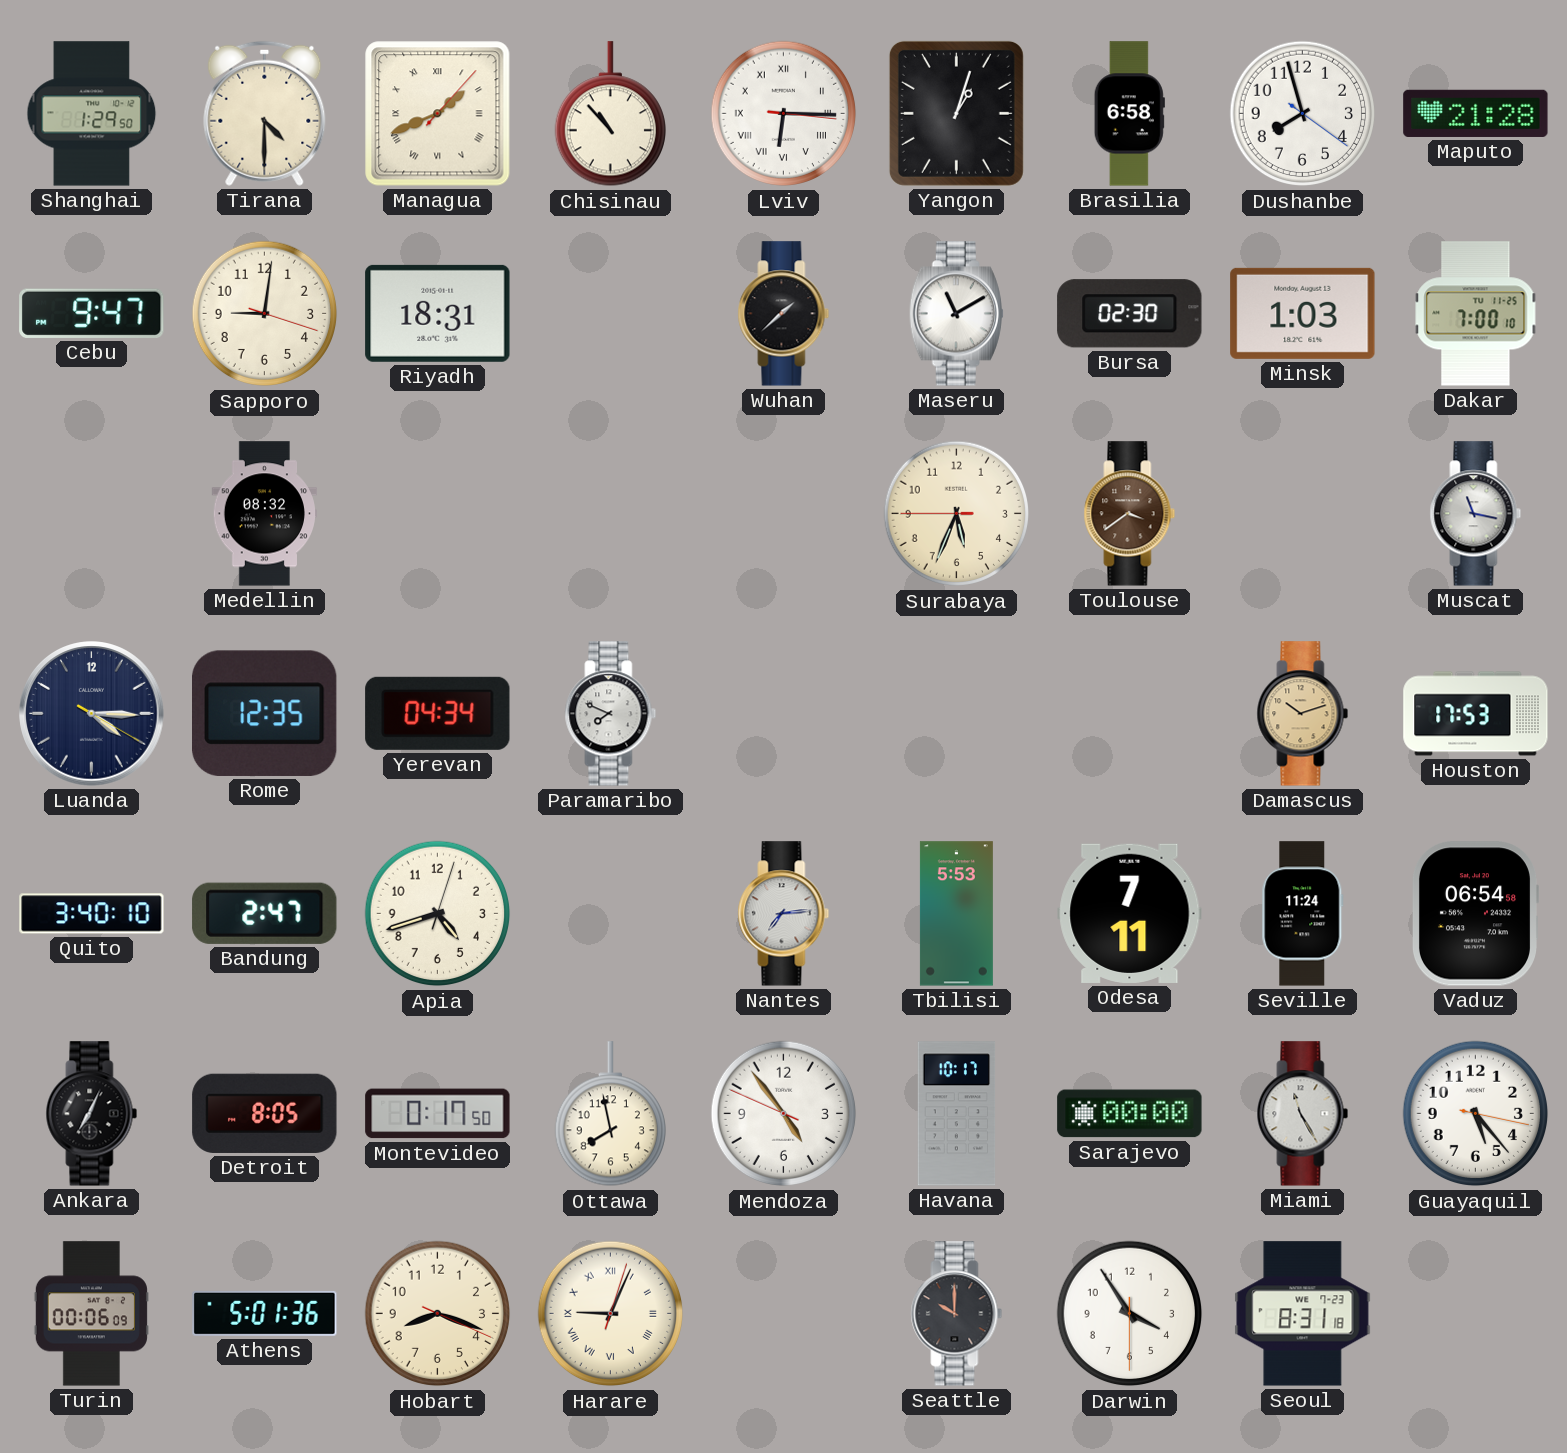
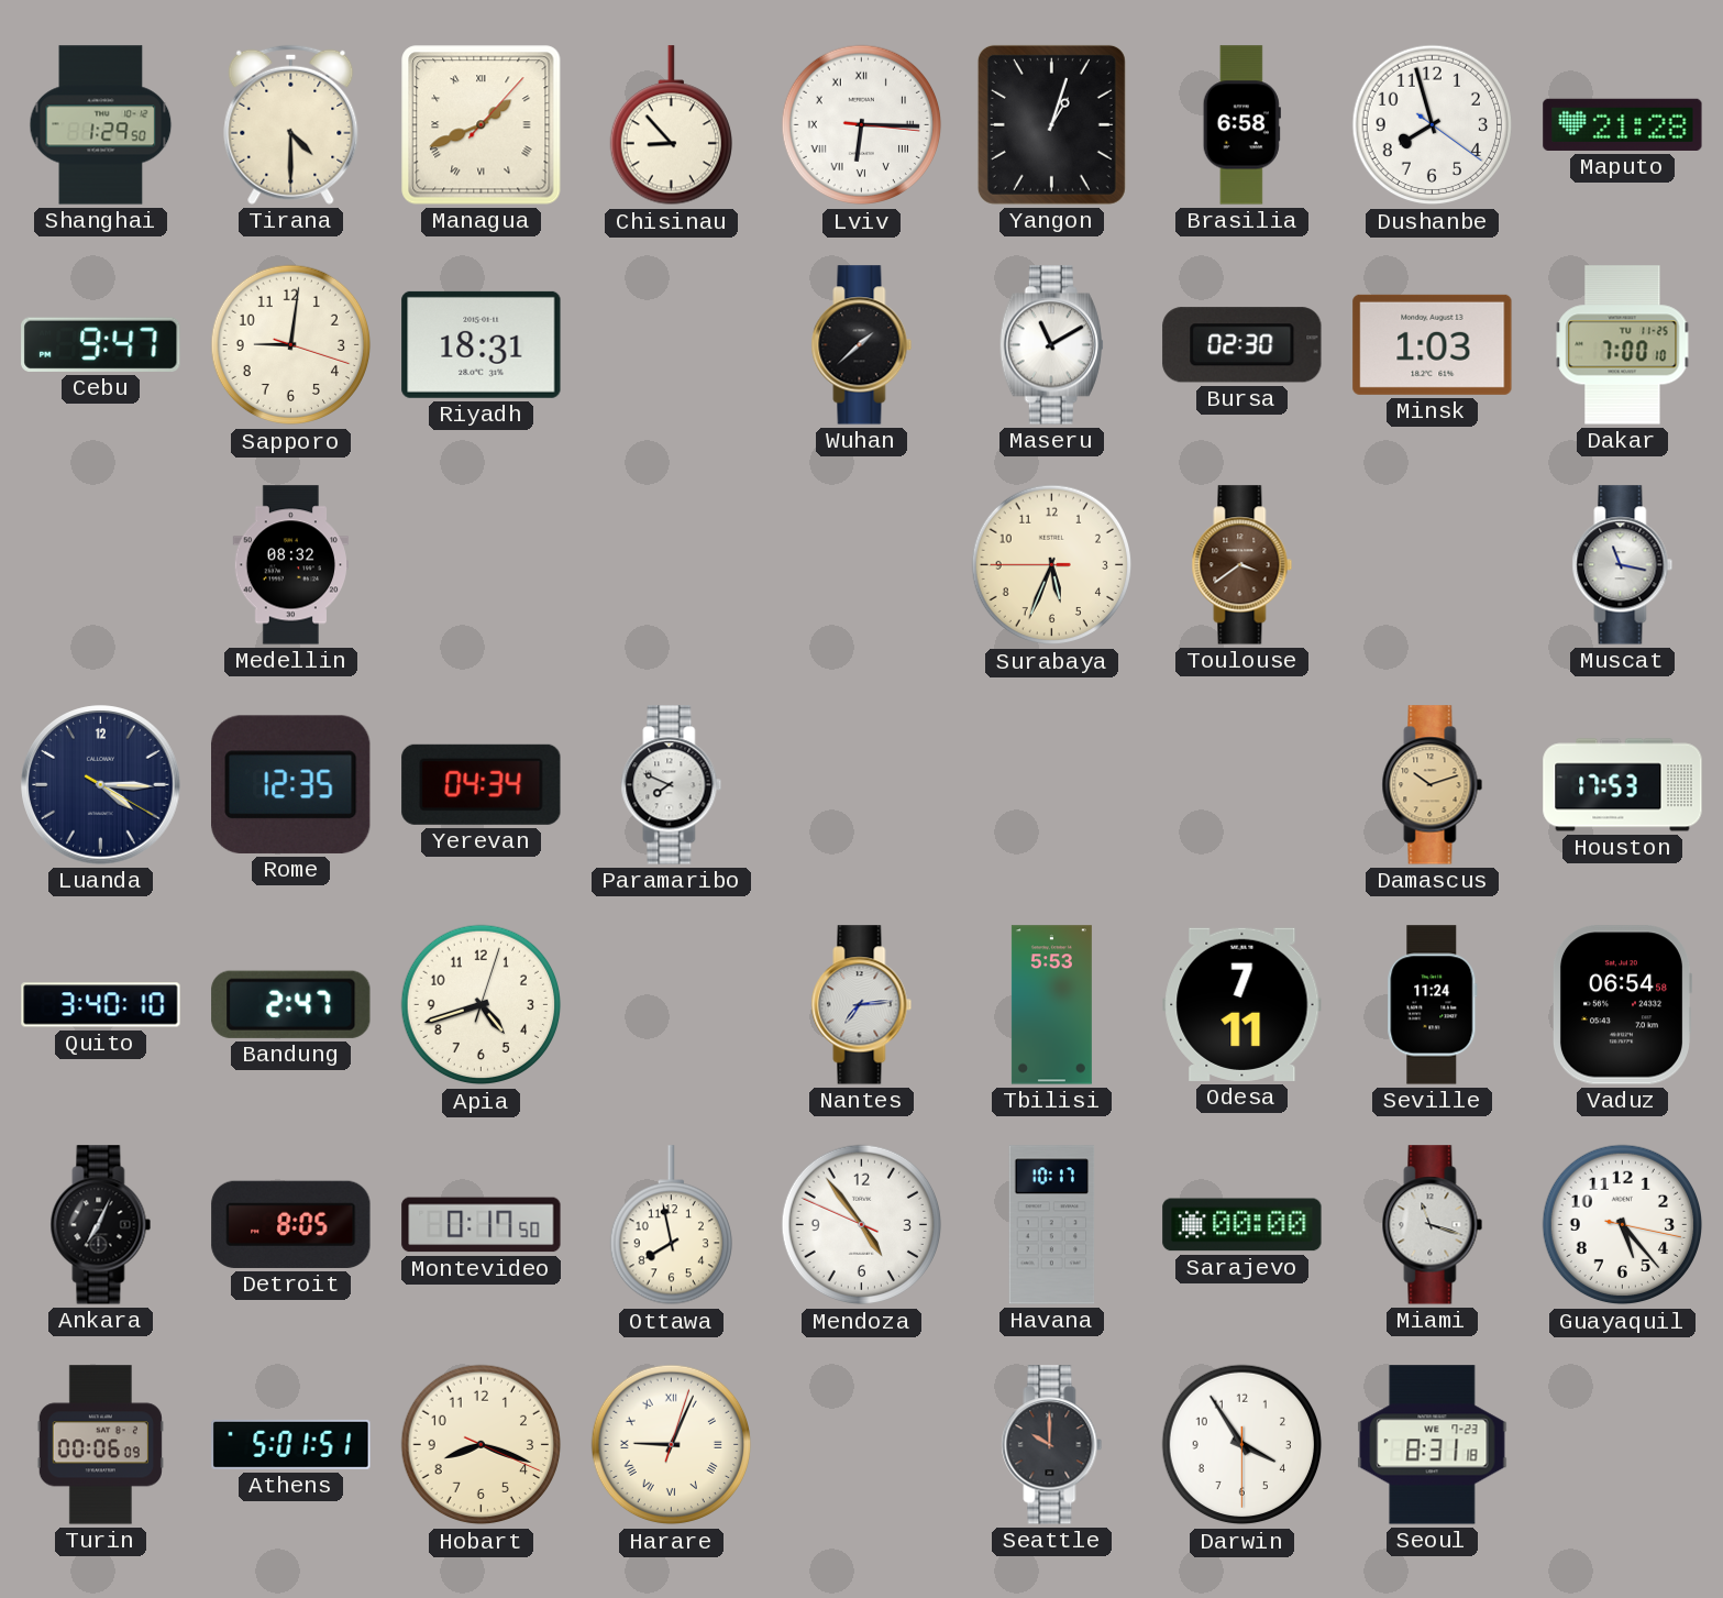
Chisinau: 10:53 -> 8:53 (671, 125)
Miami: 11:25 -> 11:18 (1433, 1225)
Athens: 5:01:36 -> 5:01:51 (291, 1444)
